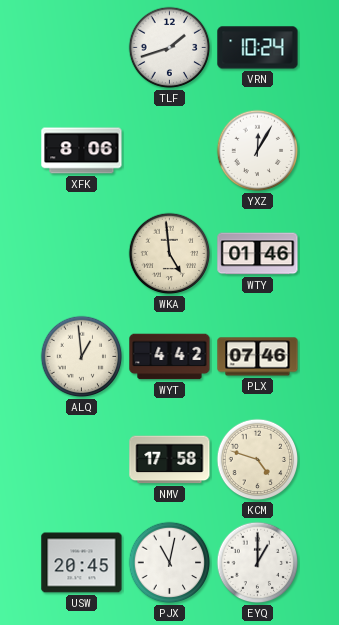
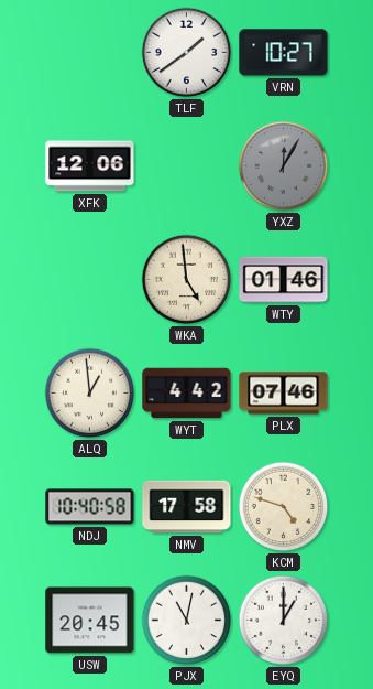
TLF: 1:42 -> 1:39 (187, 53)
VRN: 10:24 -> 10:27 (284, 53)
XFK: 8:06 -> 12:06 (90, 166)
YXZ dial: white -> grey (284, 166)
NDJ: none -> 10:40 (90, 507)
